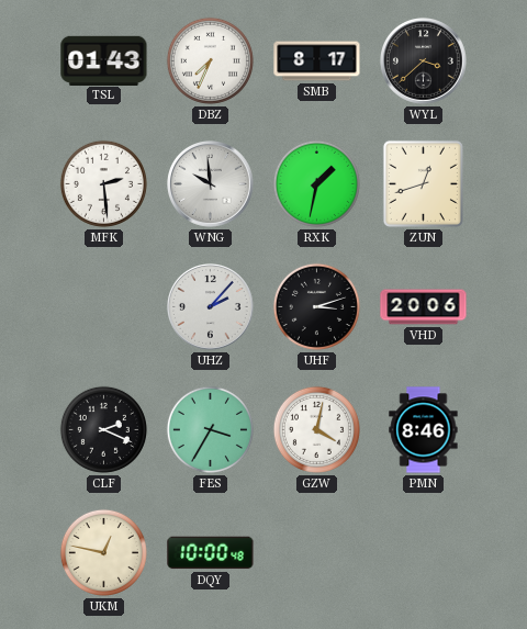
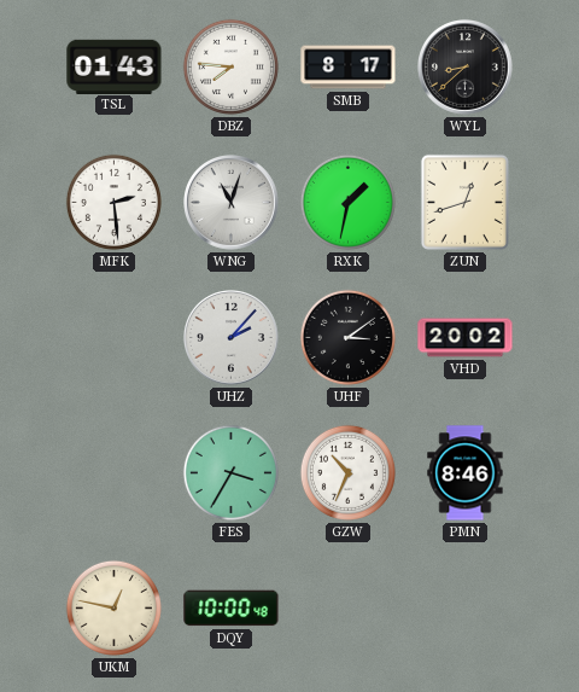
DBZ: 7:34 -> 7:46 (230, 66)
WYL: 3:38 -> 8:38 (466, 68)
WNG: 9:59 -> 11:03 (232, 203)
UHF: 3:12 -> 3:09 (347, 337)
VHD: 20:06 -> 20:02 (466, 338)
CLF: 2:19 -> none (103, 429)
GZW: 4:02 -> 10:34 (347, 472)
